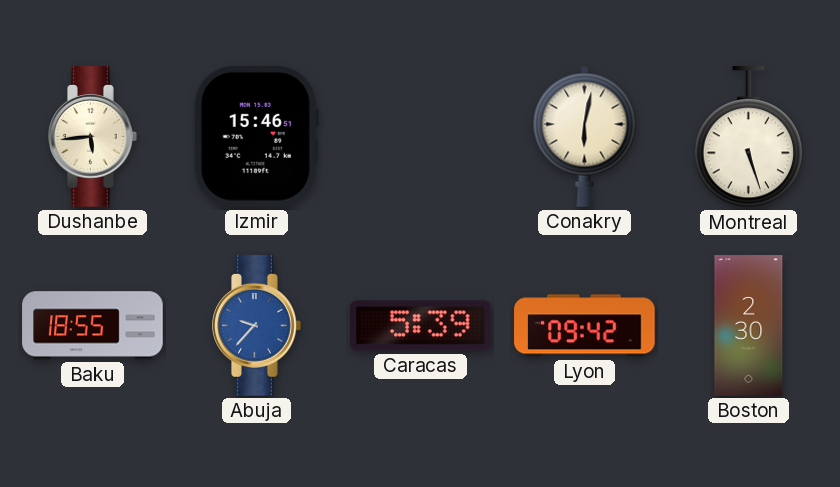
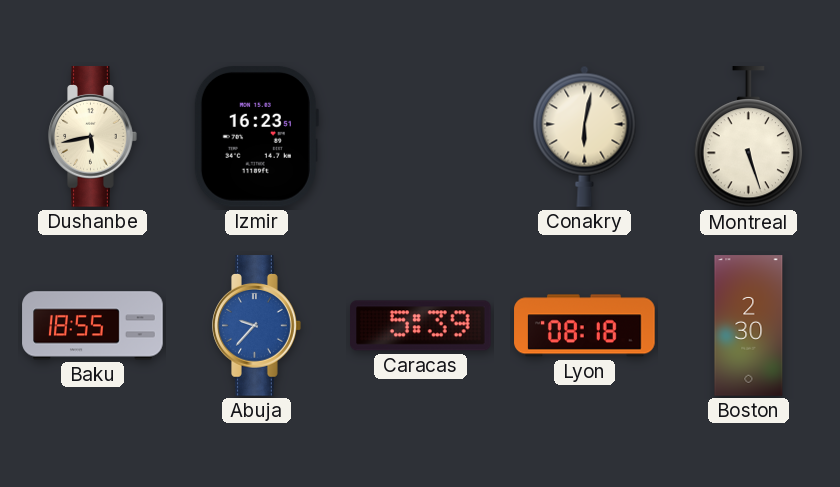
Dushanbe: 5:44 -> 5:43 (93, 137)
Izmir: 15:46 -> 16:23 (256, 136)
Lyon: 09:42 -> 08:18 (585, 326)
